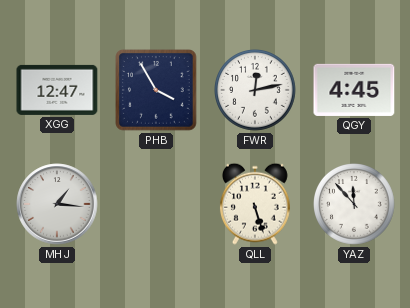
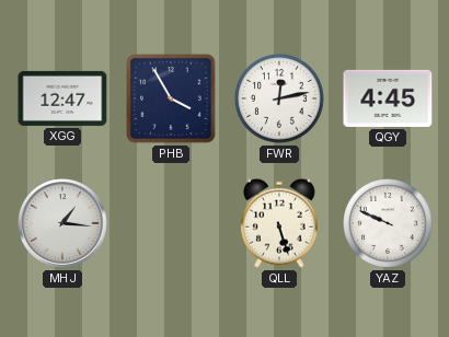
YAZ: 11:53 -> 9:49 (389, 224)
